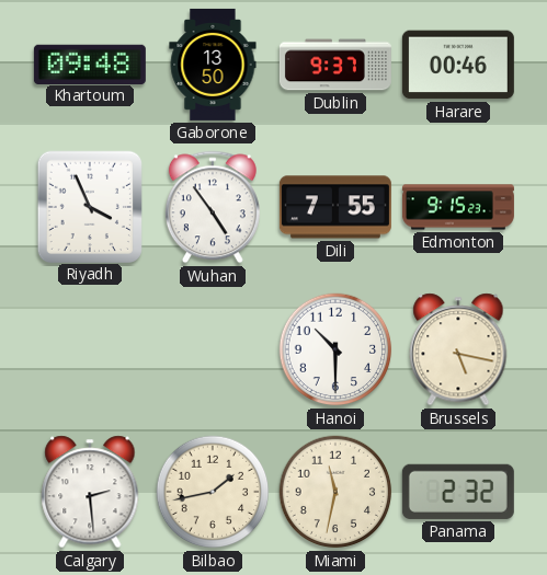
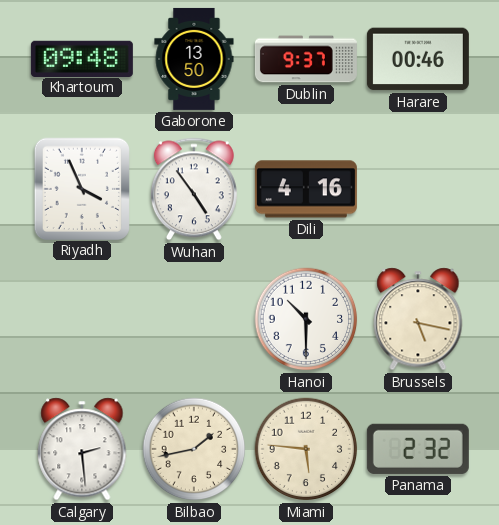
Dili: 7:55 -> 4:16 (306, 189)
Edmonton: 9:15 -> none (458, 207)
Miami: 11:32 -> 5:46 (306, 449)
